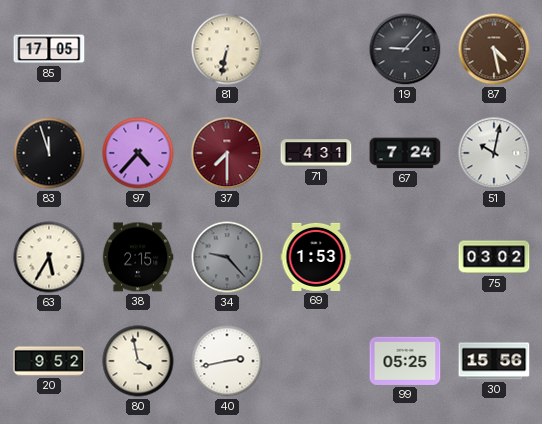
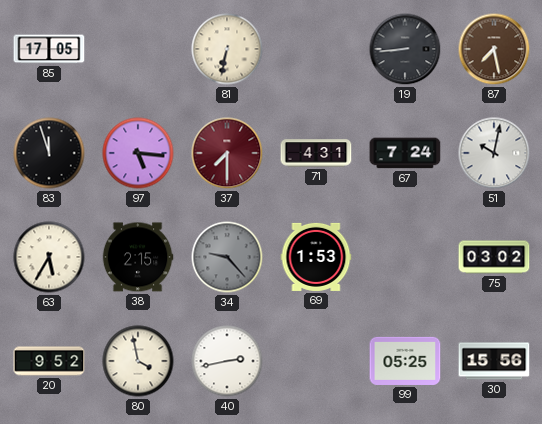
19: 9:07 -> 8:44 (405, 49)
87: 4:28 -> 7:28 (494, 49)
97: 4:37 -> 5:16 (138, 153)
